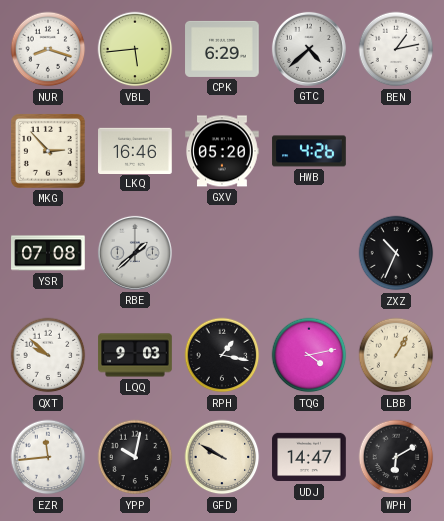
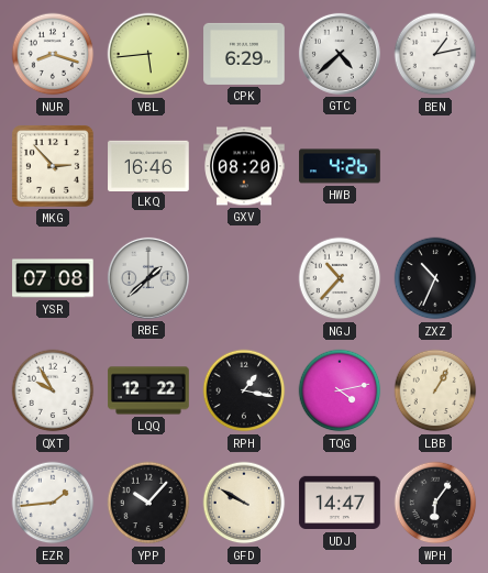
GXV: 05:20 -> 08:20 (244, 166)
NGJ: none -> 10:37 (340, 278)
QXT: 9:52 -> 9:55 (53, 390)
LQQ: 9:03 -> 12:22 (148, 390)
EZR: 11:44 -> 1:44 (53, 503)
YPP: 10:02 -> 10:07 (148, 503)
WPH: 6:10 -> 6:06 (435, 503)
